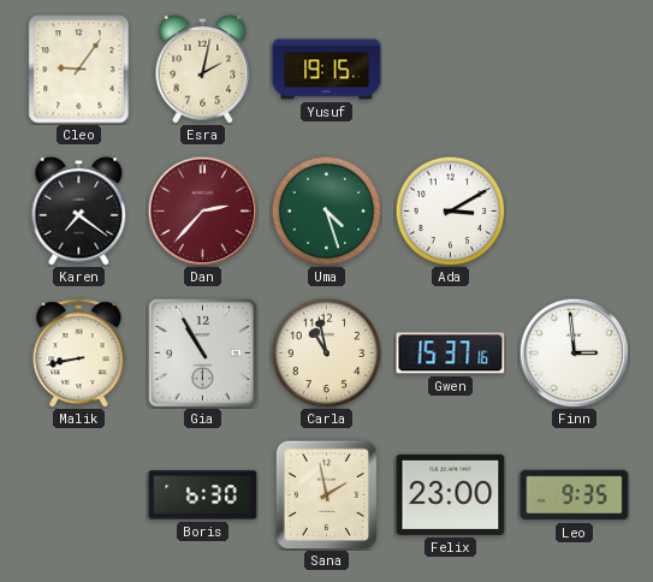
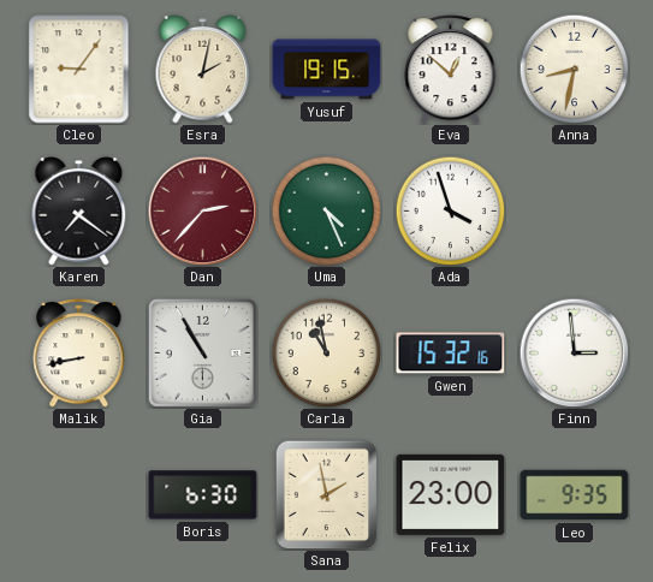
Eva: none -> 12:52 (451, 70)
Anna: none -> 8:32 (574, 69)
Uma: 4:27 -> 4:26 (326, 210)
Ada: 3:10 -> 3:57 (450, 210)
Gwen: 15:37 -> 15:32 (451, 354)
